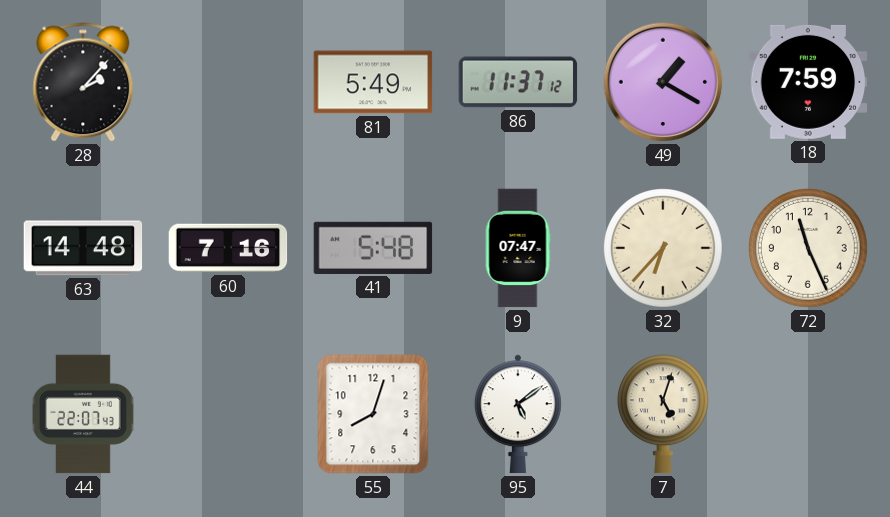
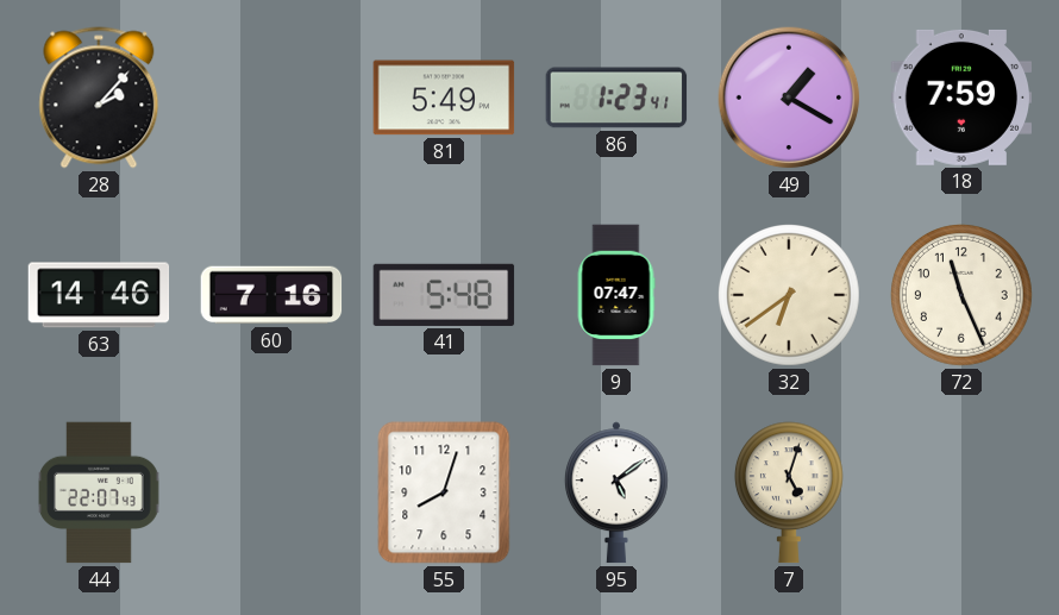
86: 11:37 -> 1:23 (616, 98)
63: 14:48 -> 14:46 (99, 295)
32: 6:37 -> 6:39 (790, 296)
